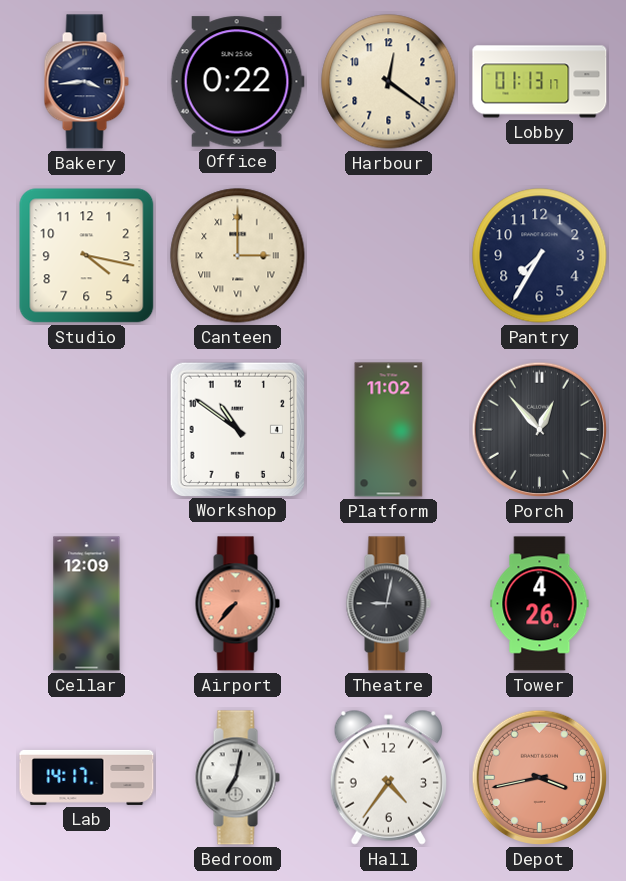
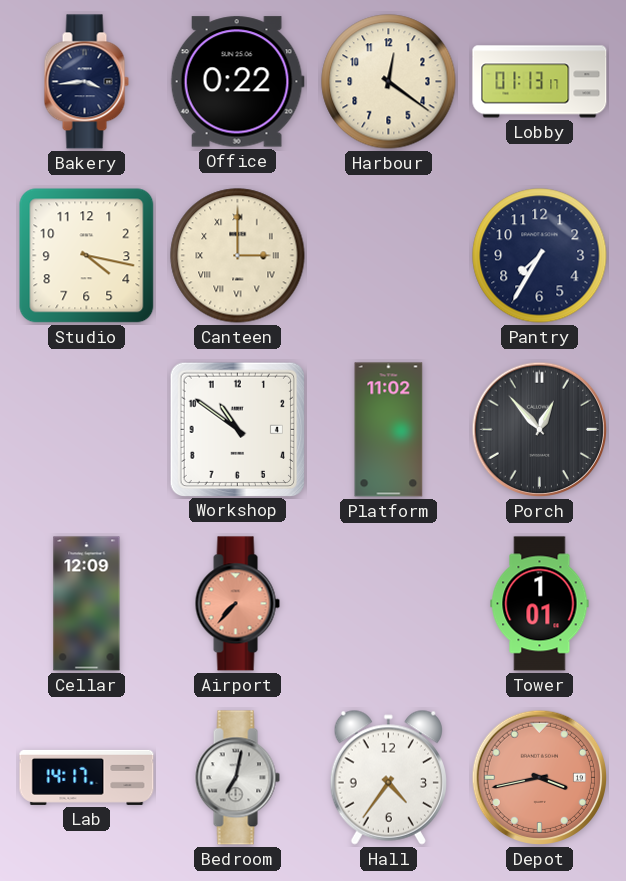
Theatre: 9:02 -> none (388, 604)
Tower: 4:26 -> 1:01 (540, 604)
